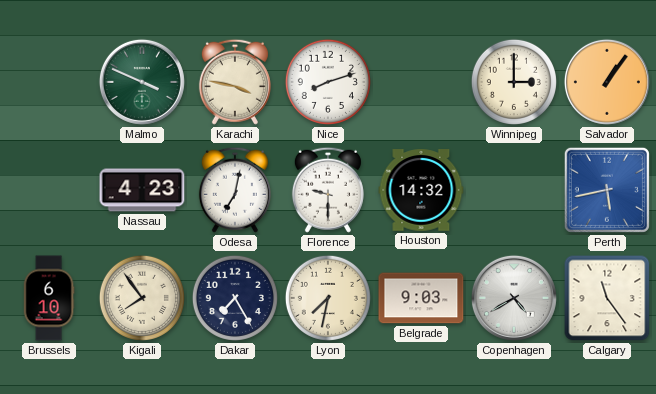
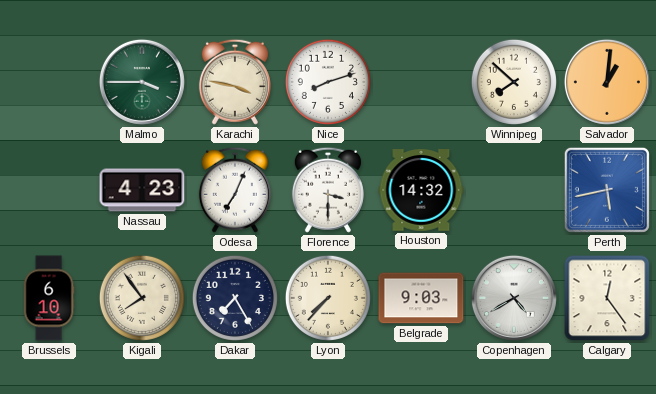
Malmo: 3:49 -> 3:45 (142, 82)
Winnipeg: 3:00 -> 7:52 (514, 82)
Salvador: 1:06 -> 1:01 (607, 82)
Odesa: 7:02 -> 7:04 (235, 190)
Florence: 9:30 -> 3:30 (328, 190)
Lyon: 7:32 -> 7:37 (328, 298)
Calgary: 11:24 -> 12:24 (607, 298)
